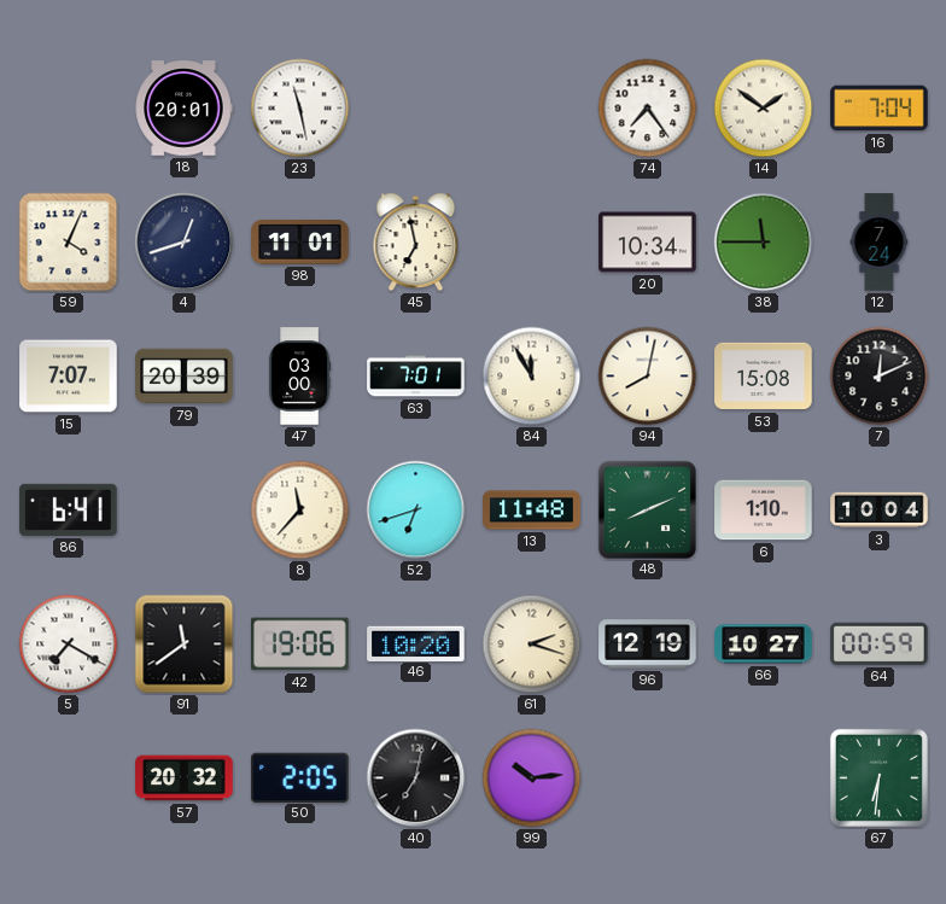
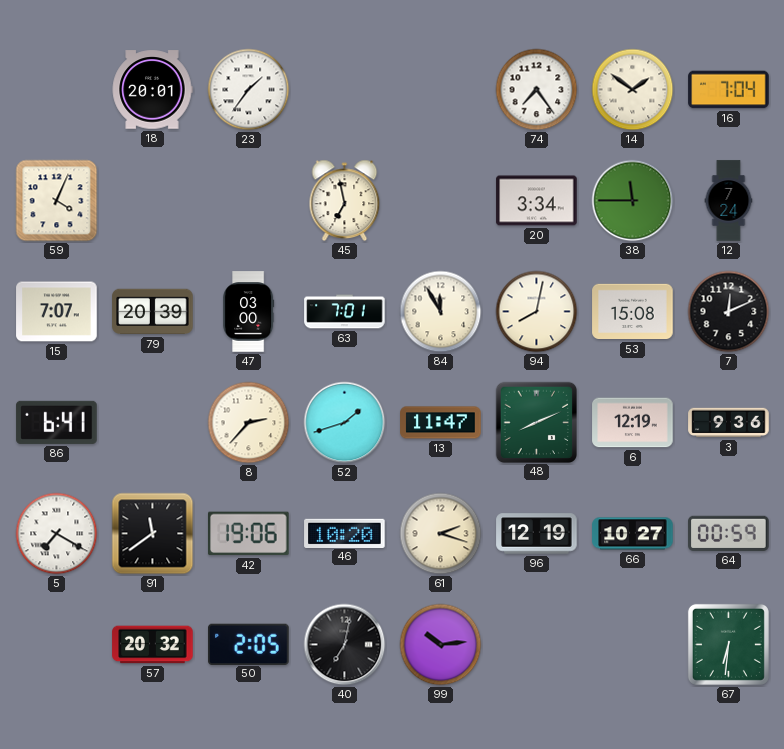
23: 11:28 -> 1:36 (249, 90)
4: 12:42 -> none (185, 243)
98: 11:01 -> none (300, 243)
20: 10:34 -> 3:34 (537, 201)
8: 11:37 -> 2:37 (249, 423)
52: 6:42 -> 1:42 (345, 423)
13: 11:48 -> 11:47 (441, 423)
6: 1:10 -> 12:19 (633, 423)
3: 10:04 -> 9:36 (729, 423)
